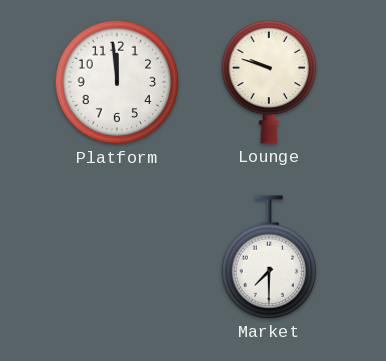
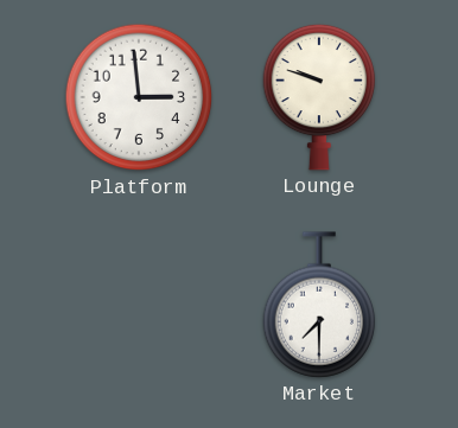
Platform: 11:59 -> 2:59 (139, 97)
